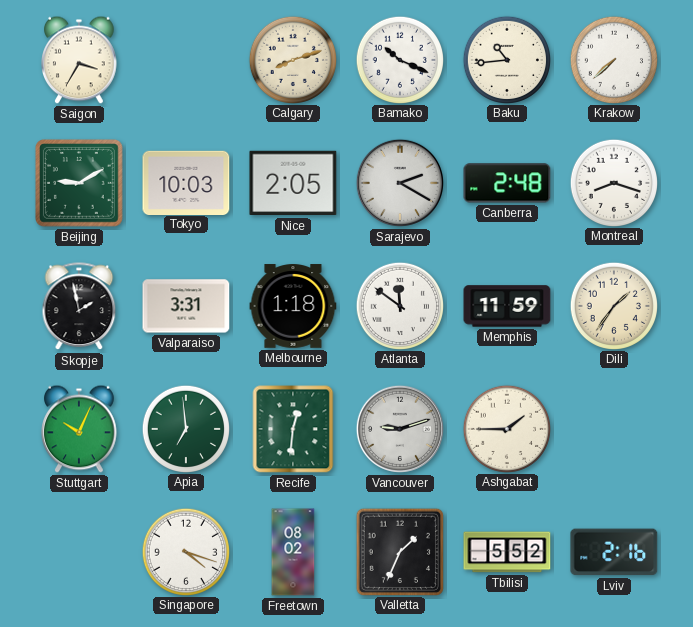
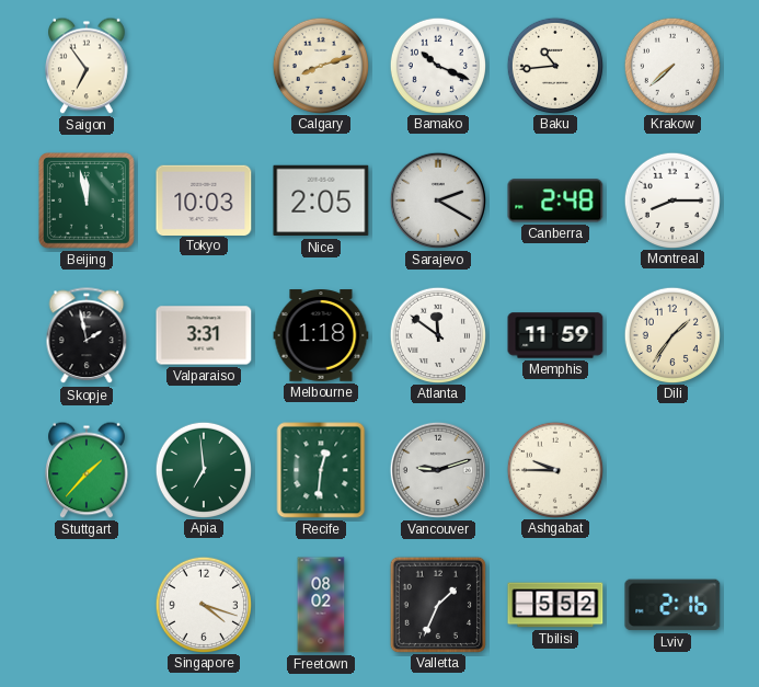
Saigon: 3:35 -> 6:54 (88, 66)
Beijing: 9:10 -> 11:58 (88, 202)
Montreal: 8:18 -> 8:15 (671, 199)
Stuttgart: 10:04 -> 1:37 (88, 470)
Ashgabat: 1:45 -> 9:45 (554, 469)
